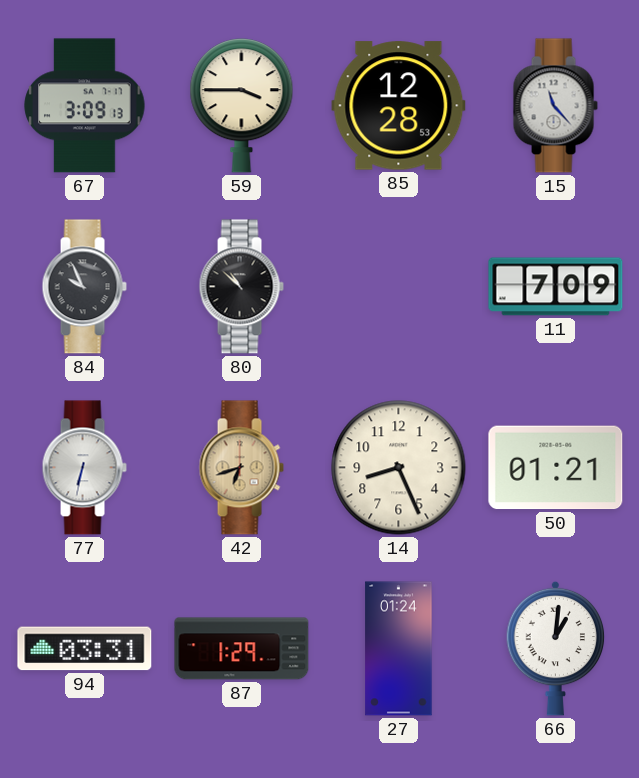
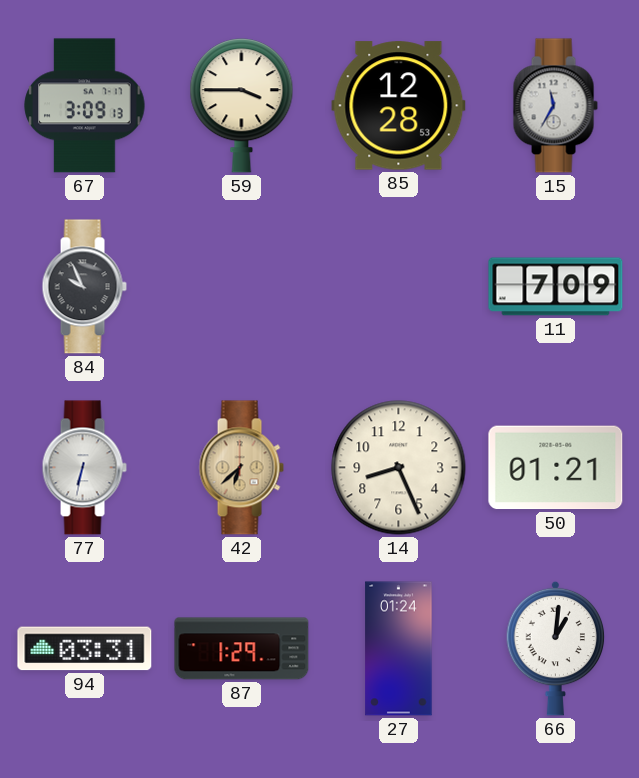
15: 11:23 -> 11:35 (555, 106)
80: 10:52 -> none (241, 287)
42: 6:42 -> 6:38 (241, 468)
